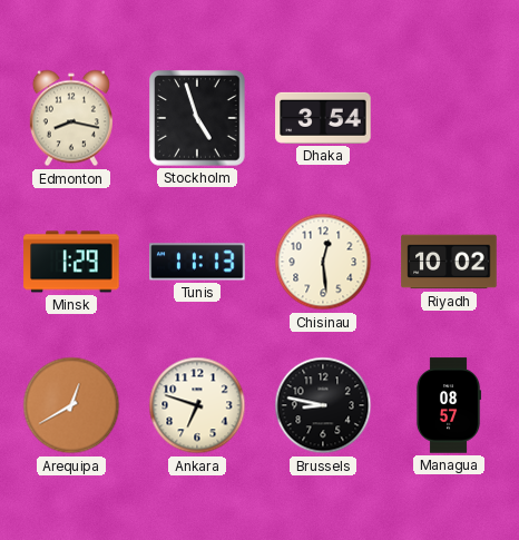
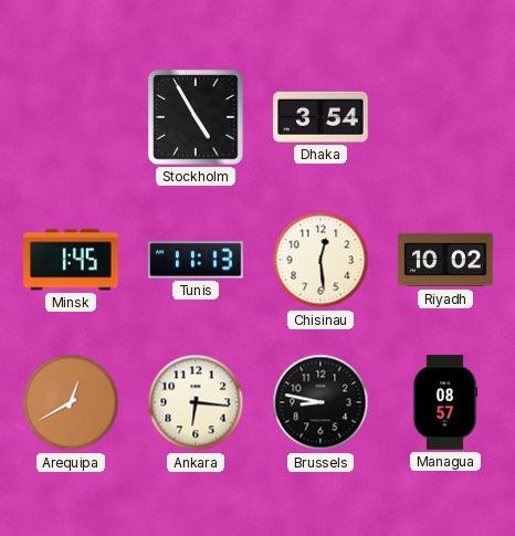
Edmonton: 8:17 -> none (71, 118)
Stockholm: 4:57 -> 4:55 (196, 117)
Minsk: 1:29 -> 1:45 (71, 260)
Ankara: 6:48 -> 6:16 (196, 402)
